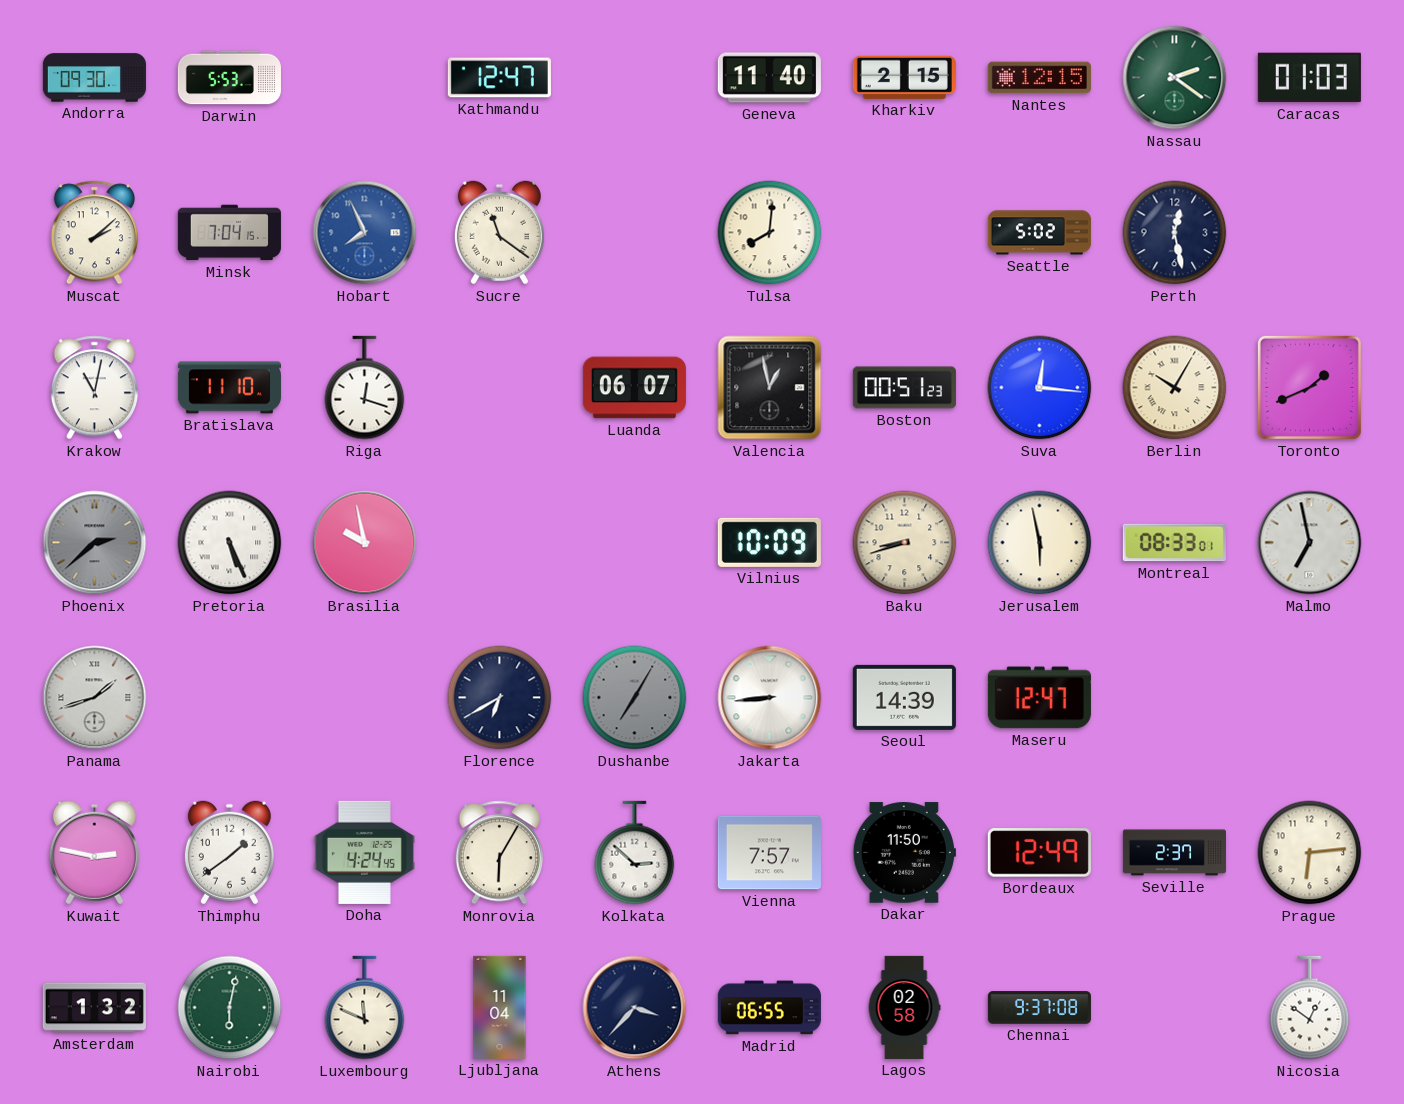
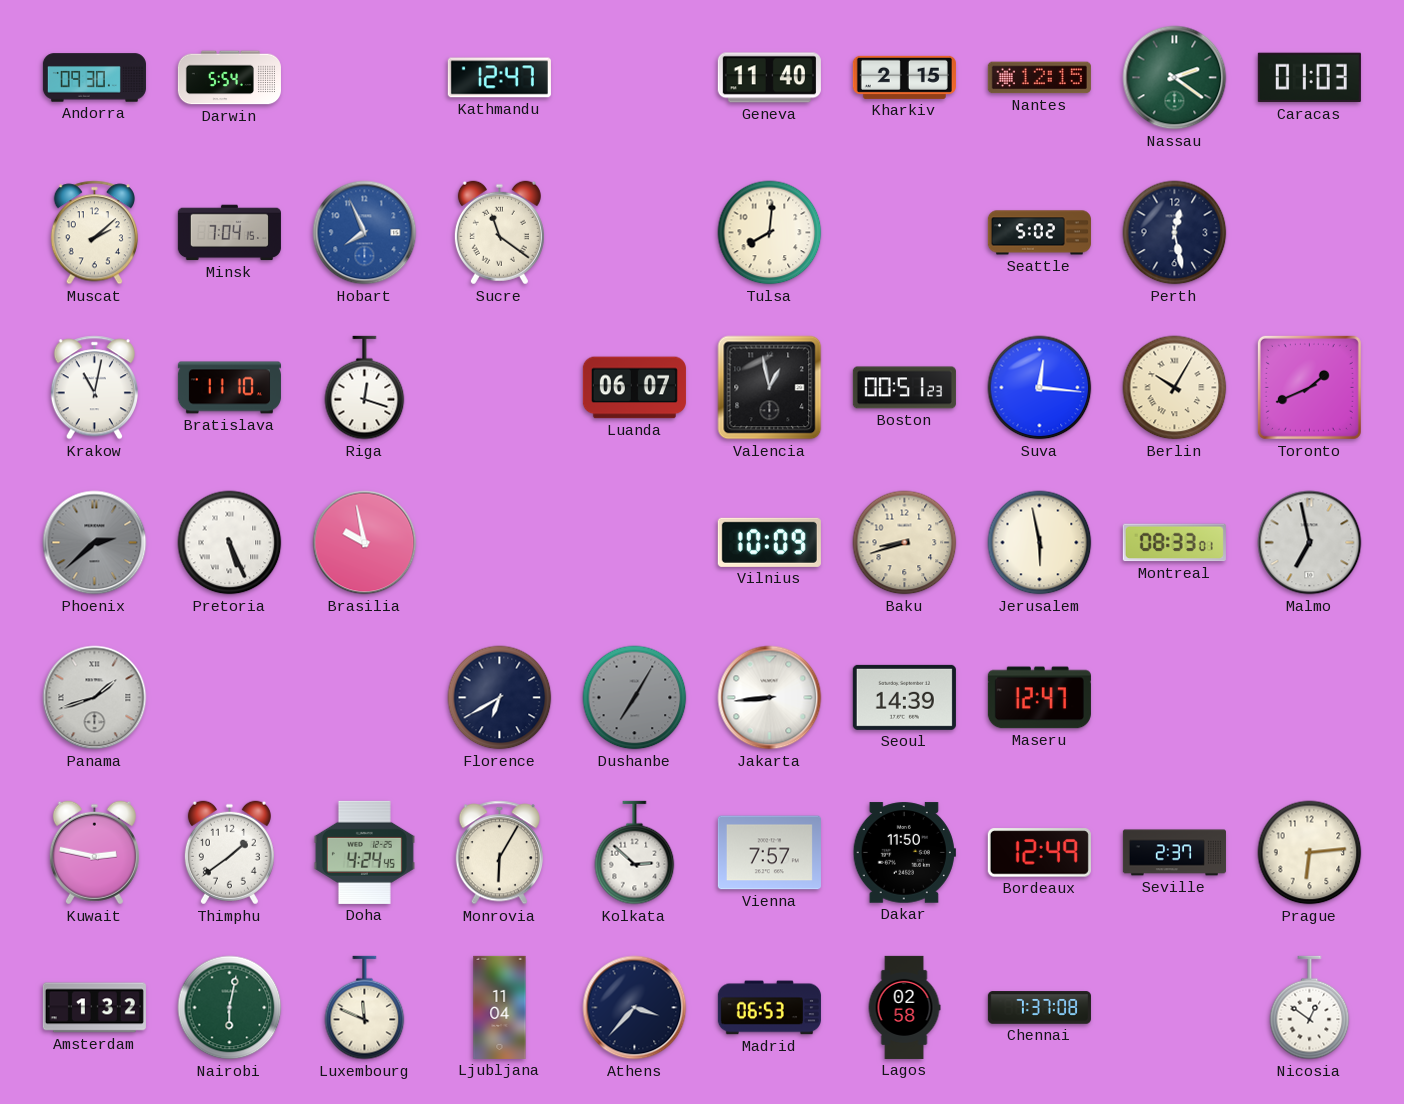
Darwin: 5:53 -> 5:54 (229, 78)
Madrid: 06:55 -> 06:53 (769, 1008)
Chennai: 9:37 -> 7:37 (1039, 1008)
